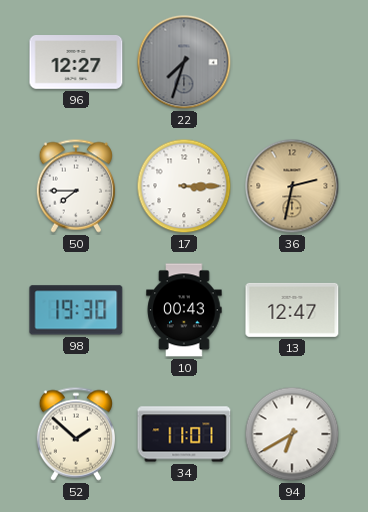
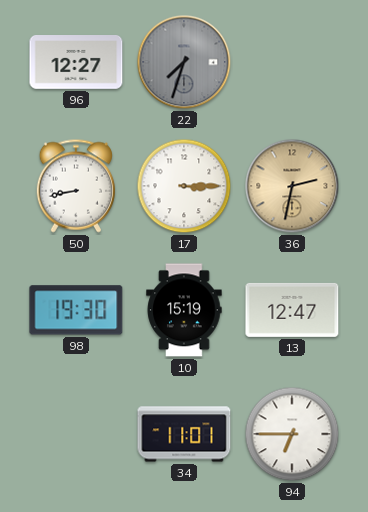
50: 7:45 -> 8:43 (76, 186)
10: 00:43 -> 15:19 (184, 310)
52: 1:52 -> none (76, 434)
94: 6:40 -> 6:45 (292, 434)
